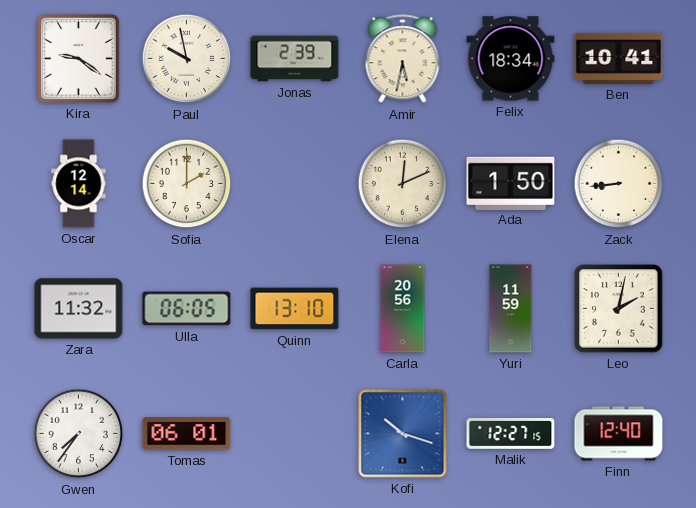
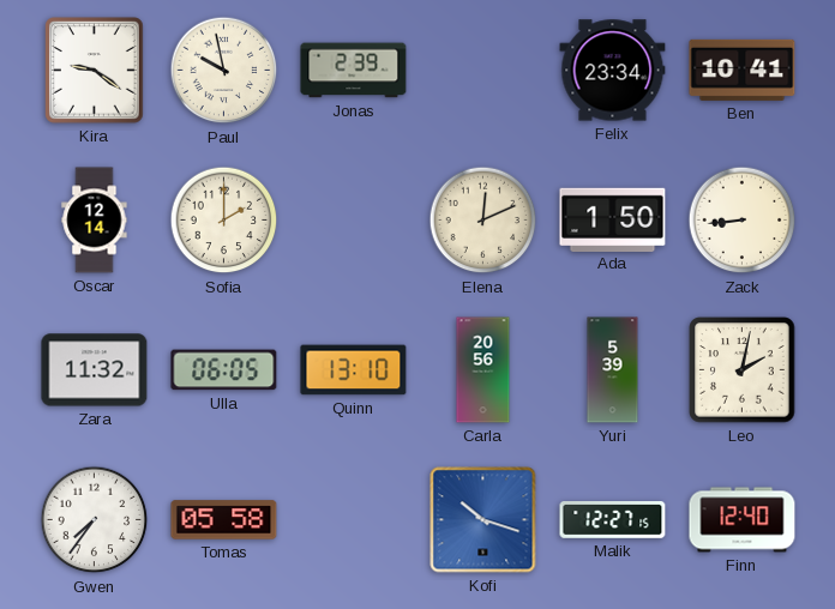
Amir: 5:32 -> none (403, 59)
Felix: 18:34 -> 23:34 (613, 71)
Yuri: 11:59 -> 5:39 (613, 370)
Tomas: 06:01 -> 05:58 (224, 520)
